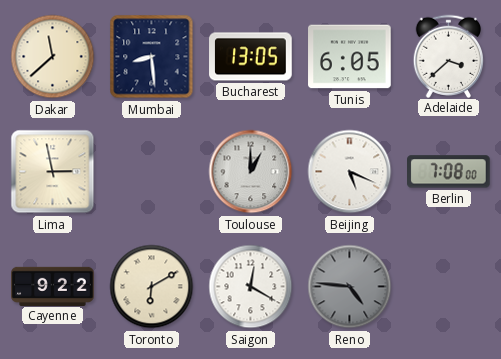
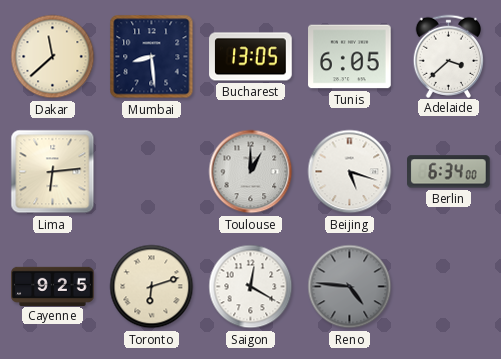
Lima: 2:58 -> 6:14 (53, 172)
Beijing: 5:19 -> 5:18 (350, 172)
Berlin: 7:08 -> 6:34 (449, 172)
Cayenne: 9:22 -> 9:25 (53, 286)
Toronto: 6:10 -> 6:12 (152, 287)
